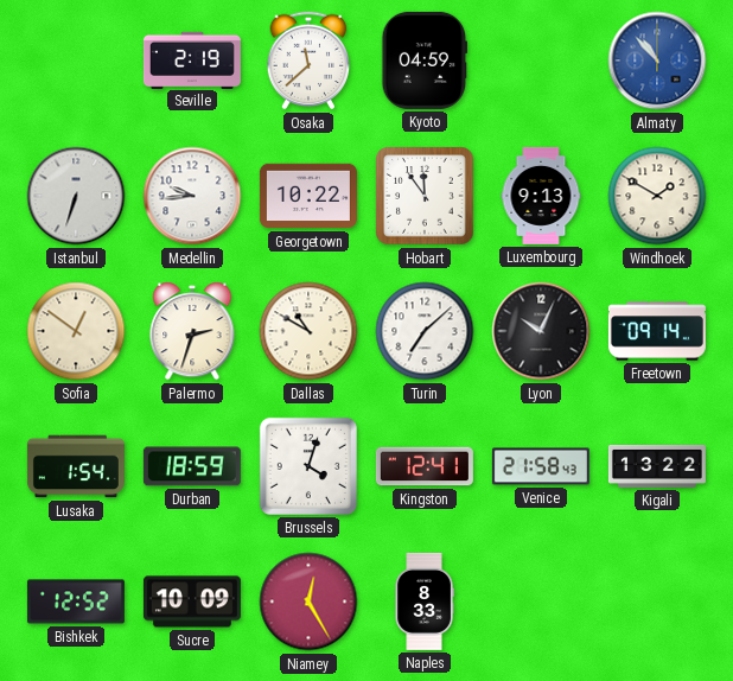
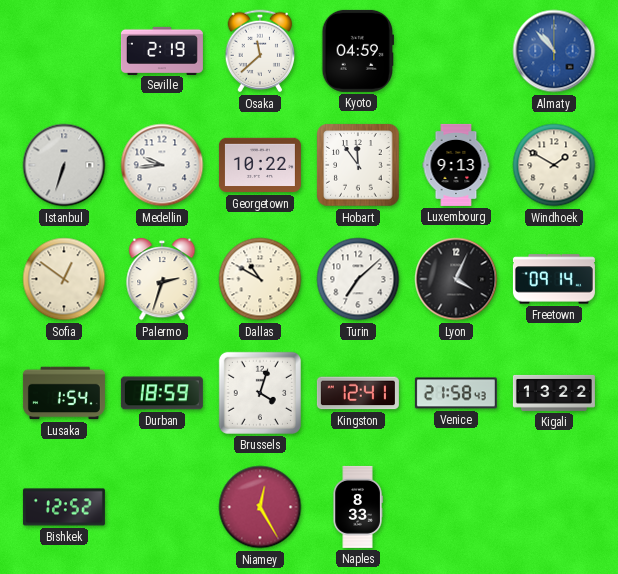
Lyon: 10:04 -> 4:04 (456, 279)
Sucre: 10:09 -> none (192, 602)
